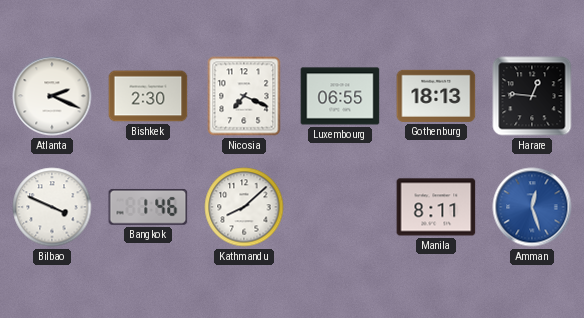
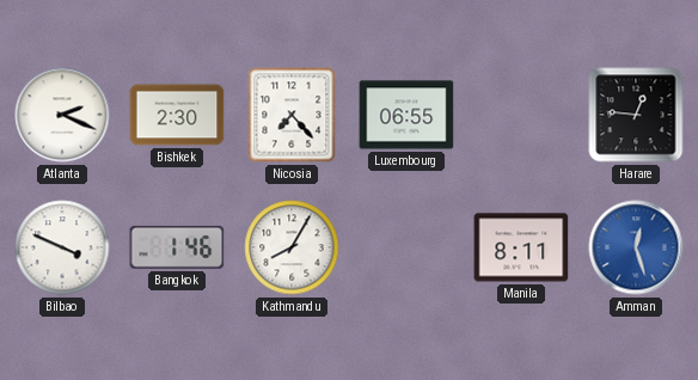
Nicosia: 7:19 -> 7:23 (292, 115)
Gothenburg: 18:13 -> none (436, 96)
Kathmandu: 8:08 -> 8:05 (292, 247)
